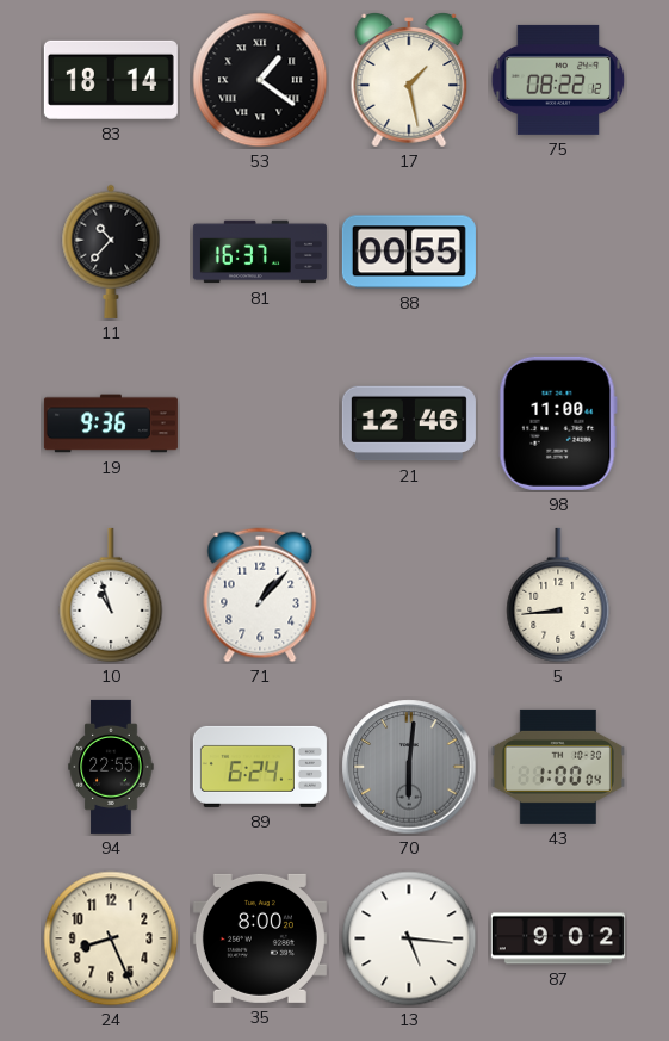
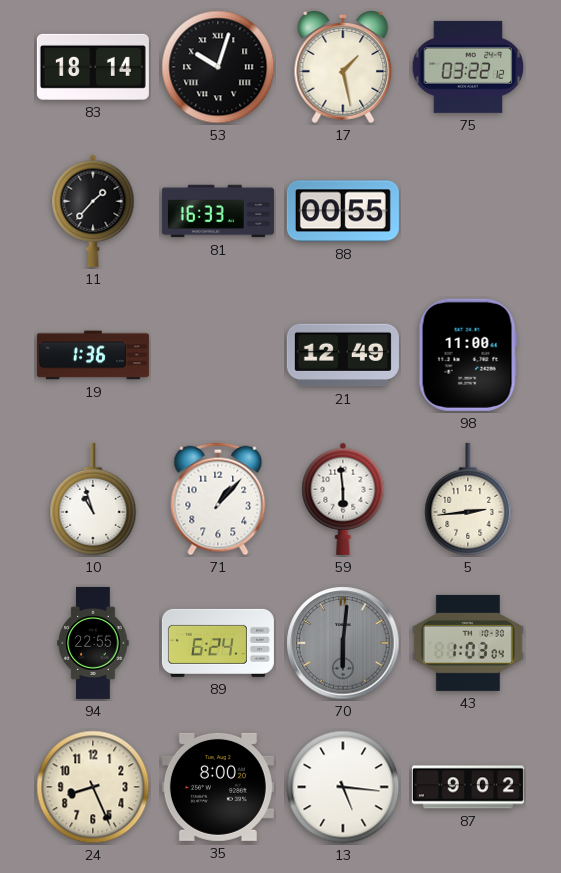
53: 1:21 -> 10:03 (218, 67)
75: 08:22 -> 03:22 (468, 67)
11: 10:37 -> 1:37 (93, 211)
81: 16:37 -> 16:33 (218, 211)
19: 9:36 -> 1:36 (93, 355)
21: 12:46 -> 12:49 (343, 355)
59: none -> 5:59 (343, 499)
5: 8:44 -> 2:44 (468, 499)
43: 1:00 -> 1:03 (468, 643)
